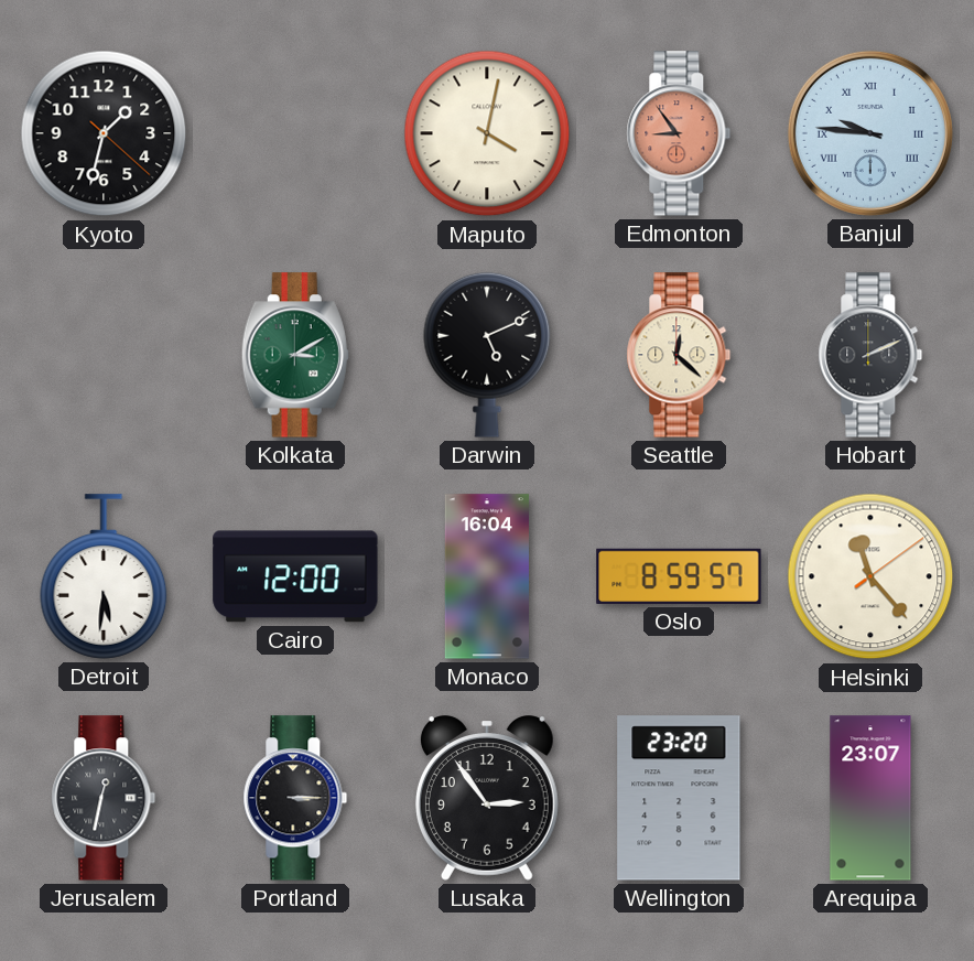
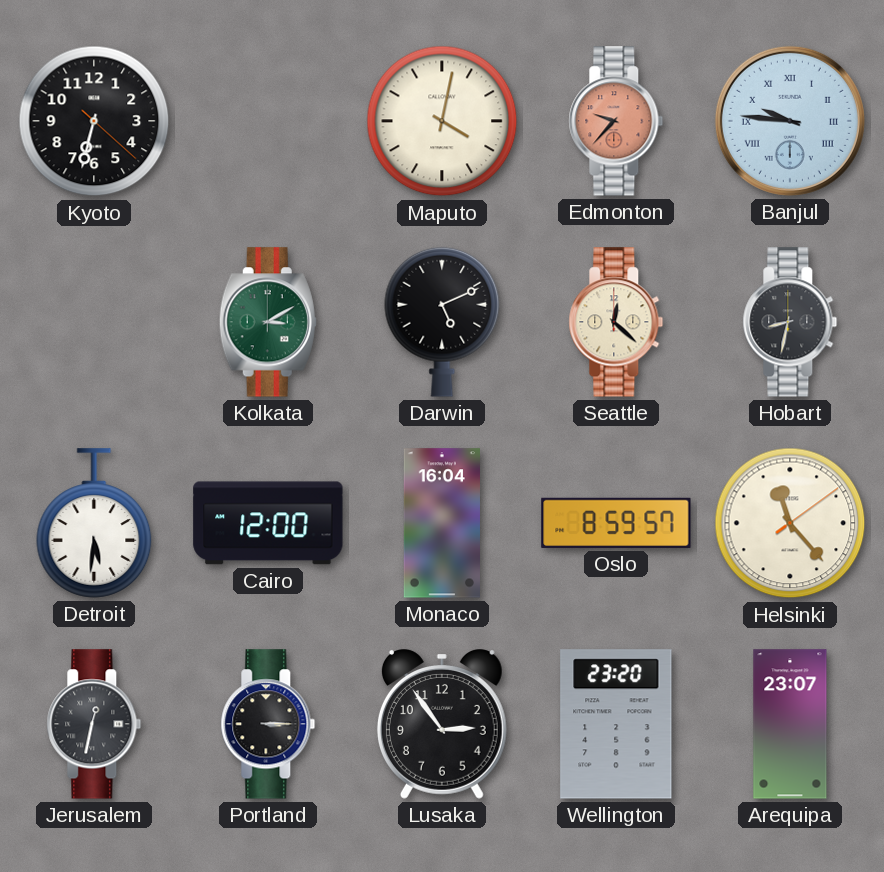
Kyoto: 1:32 -> 6:32 (94, 121)
Edmonton: 8:54 -> 9:37 (616, 121)
Hobart: 2:11 -> 8:32 (790, 322)
